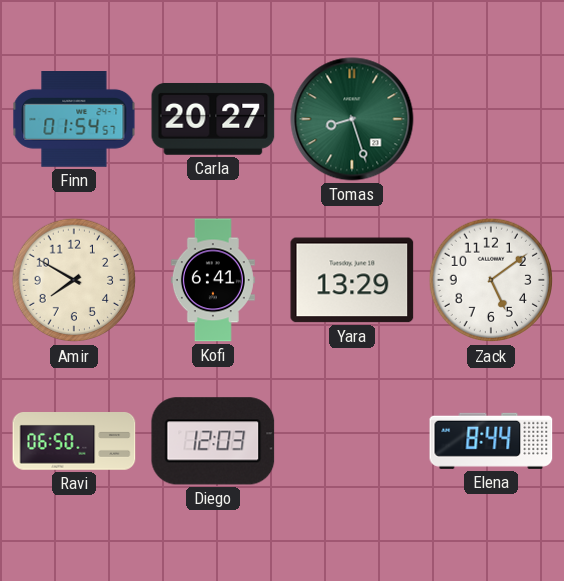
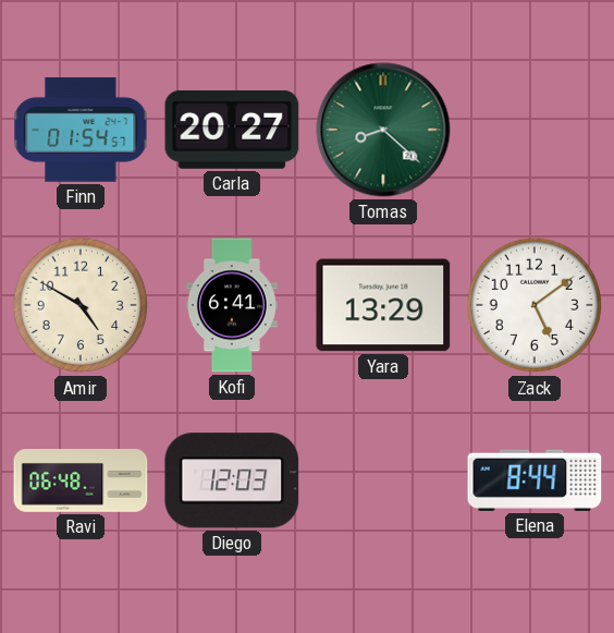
Tomas: 8:27 -> 8:22 (383, 130)
Amir: 7:50 -> 4:50 (81, 305)
Ravi: 06:50 -> 06:48 (81, 482)
